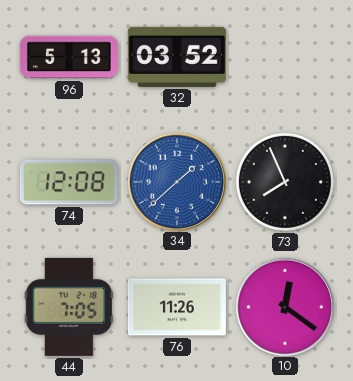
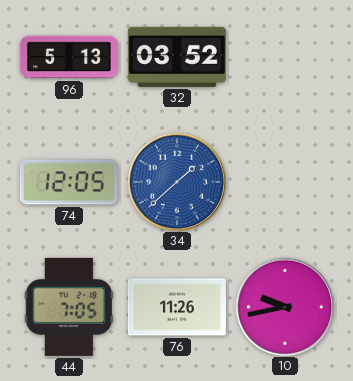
74: 12:08 -> 12:05 (69, 182)
73: 7:56 -> none (285, 182)
10: 12:21 -> 9:43 (284, 306)
